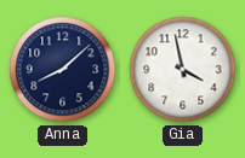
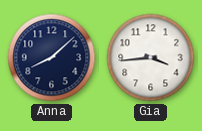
Gia: 3:58 -> 3:44 (151, 58)
